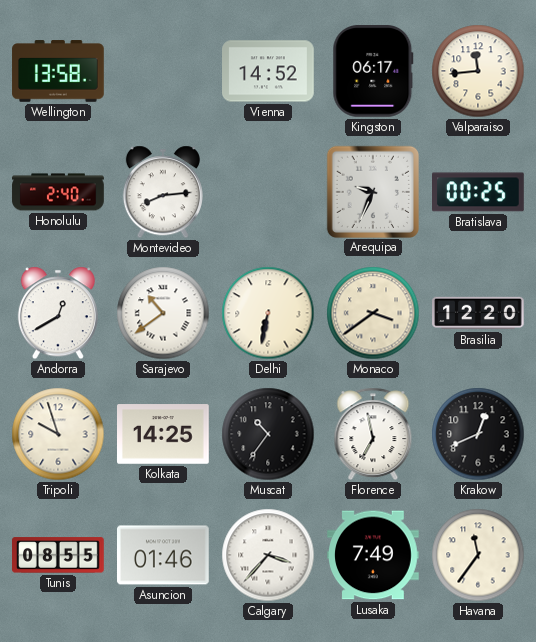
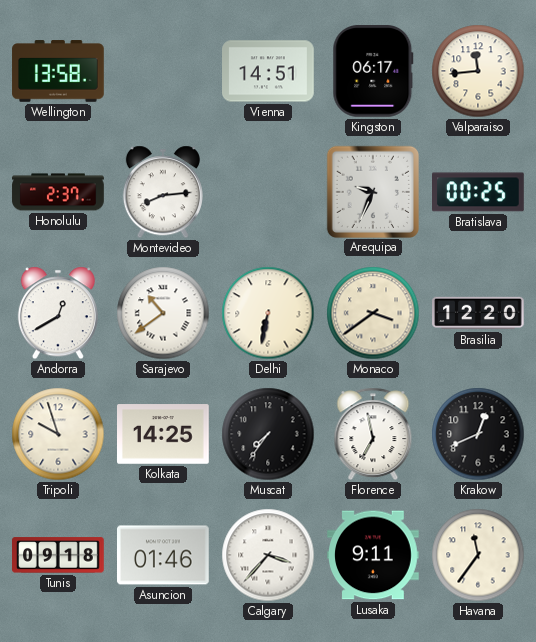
Vienna: 14:52 -> 14:51 (268, 71)
Honolulu: 2:40 -> 2:37 (58, 192)
Muscat: 10:36 -> 7:36 (268, 434)
Tunis: 08:55 -> 09:18 (59, 555)
Lusaka: 7:49 -> 9:11 (373, 555)
